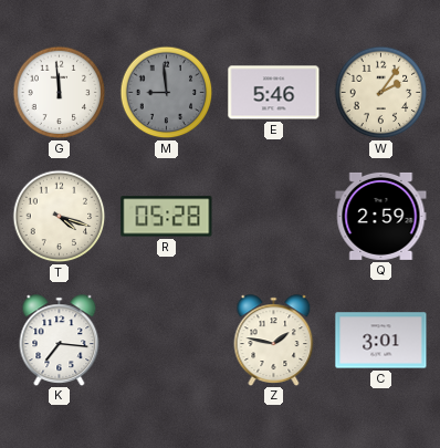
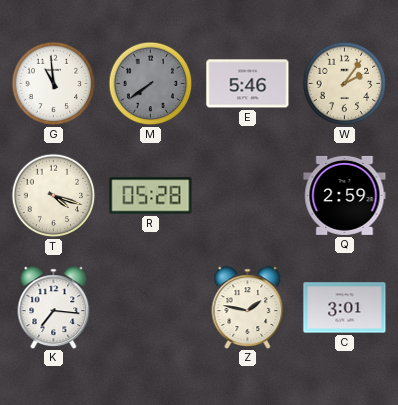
G: 11:59 -> 10:59 (54, 84)
M: 8:59 -> 7:39 (151, 84)
